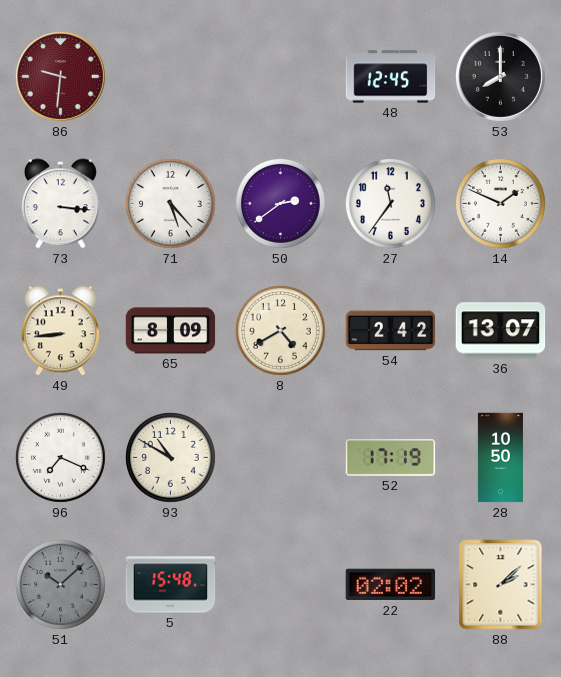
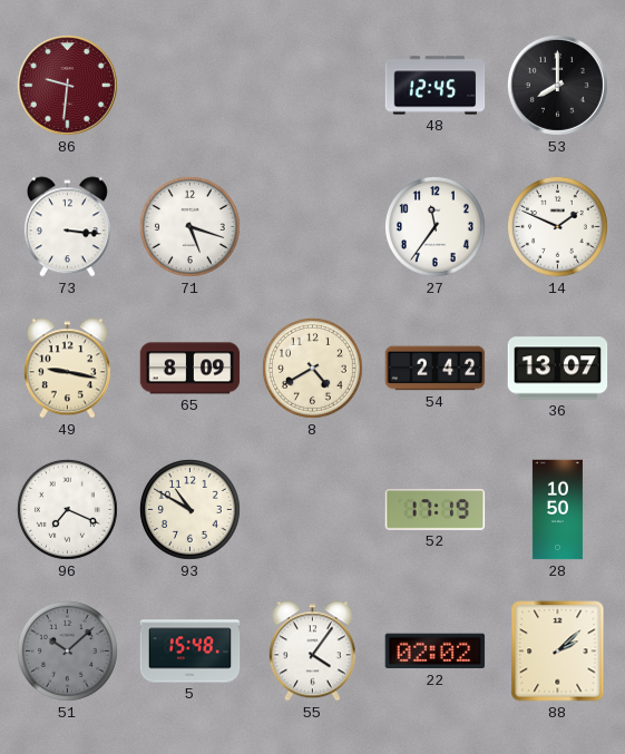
71: 5:23 -> 5:18 (189, 226)
50: 2:39 -> none (280, 203)
49: 8:44 -> 9:17 (67, 369)
55: none -> 4:06 (312, 652)
